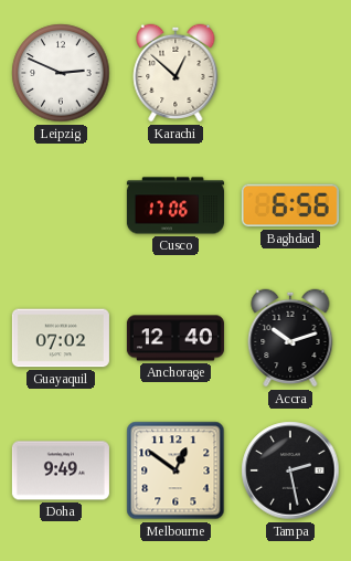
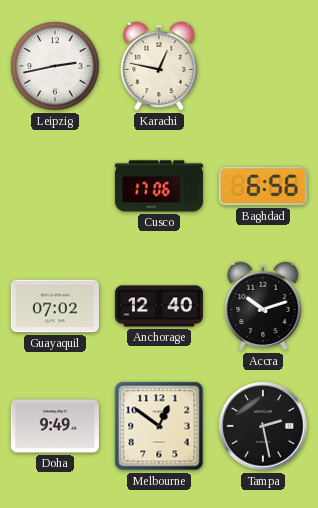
Leipzig: 2:49 -> 2:43 (55, 66)
Karachi: 12:52 -> 12:47 (159, 66)
